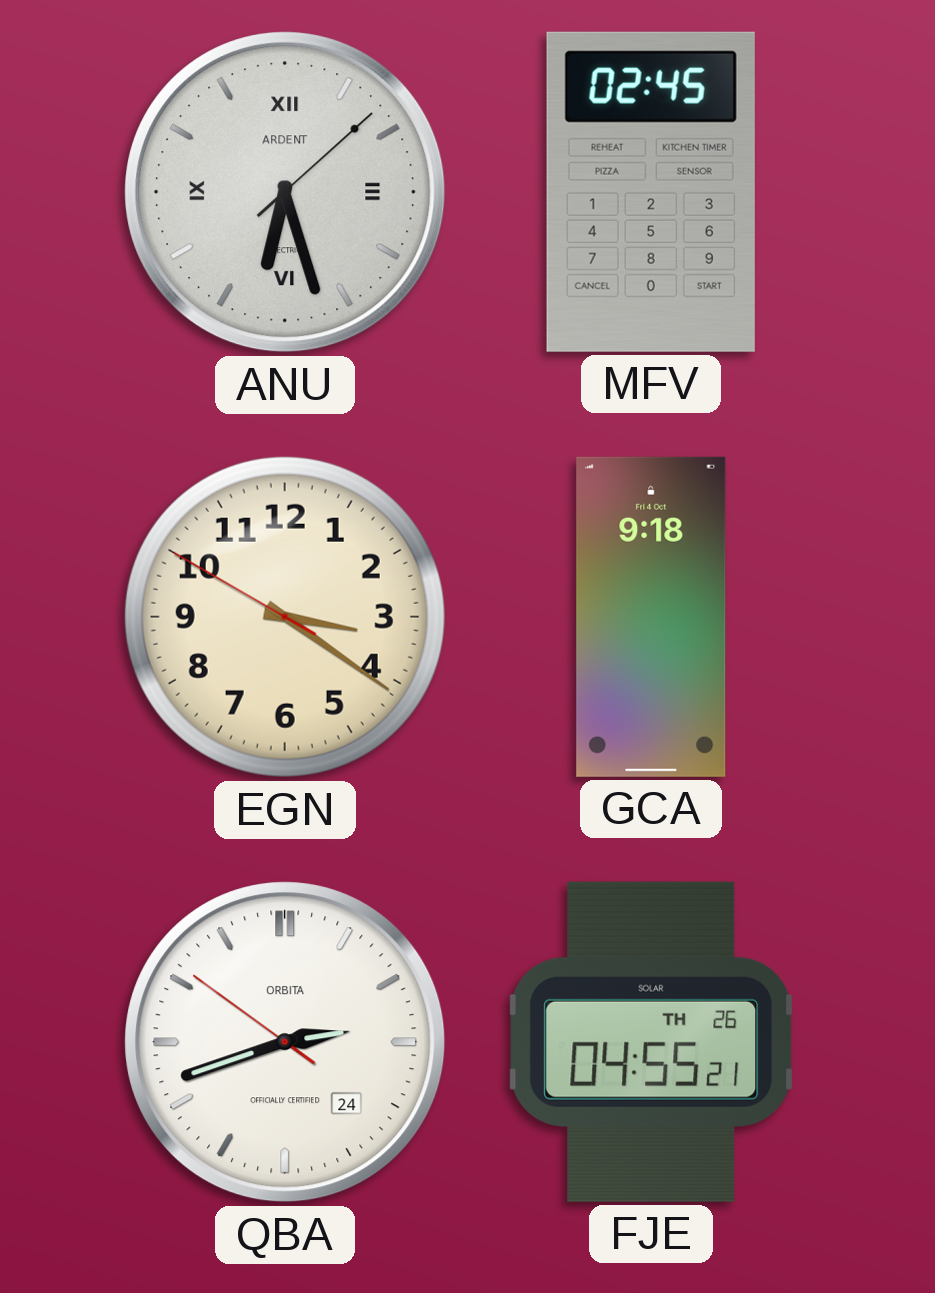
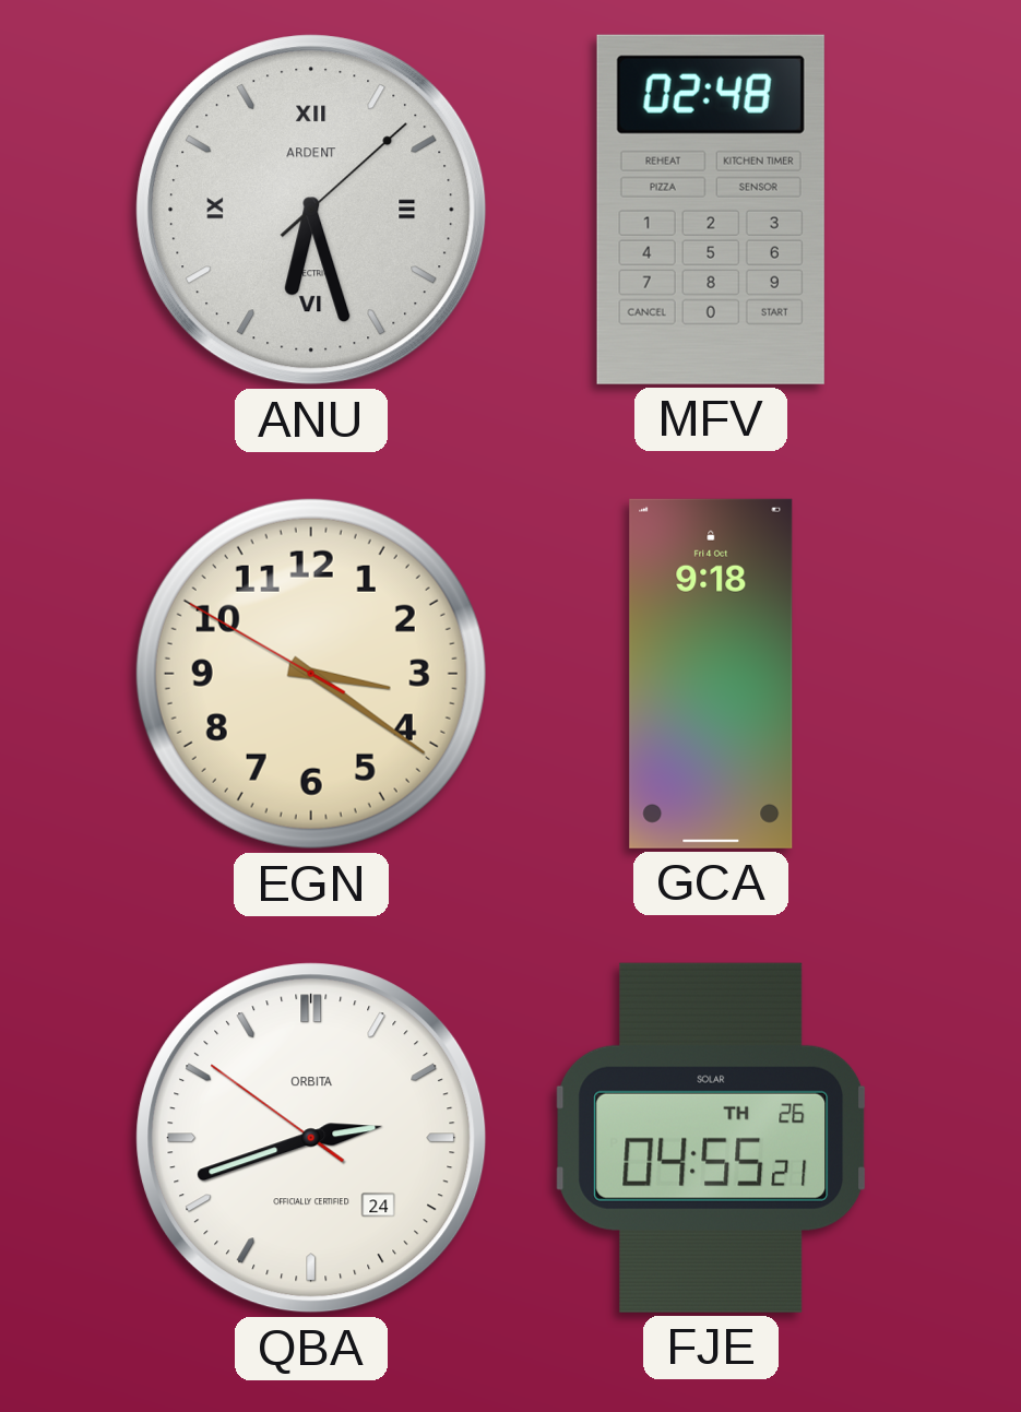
MFV: 02:45 -> 02:48 (711, 210)
